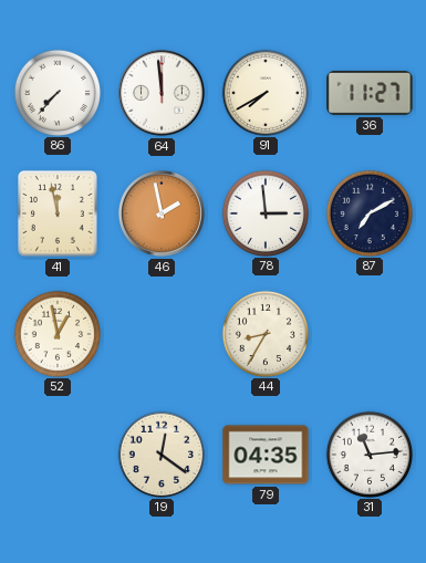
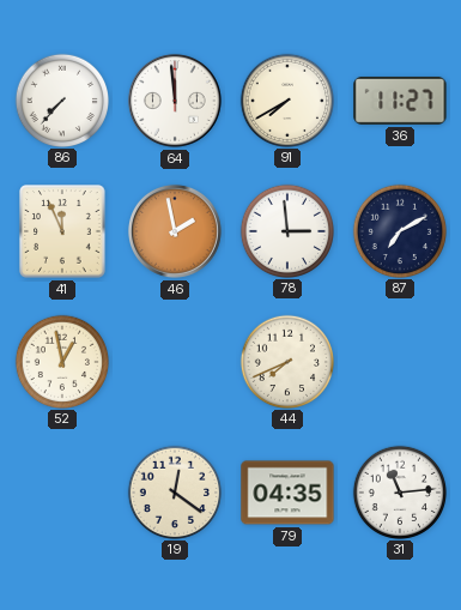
41: 11:58 -> 11:56 (62, 231)
44: 8:35 -> 7:41 (286, 361)
